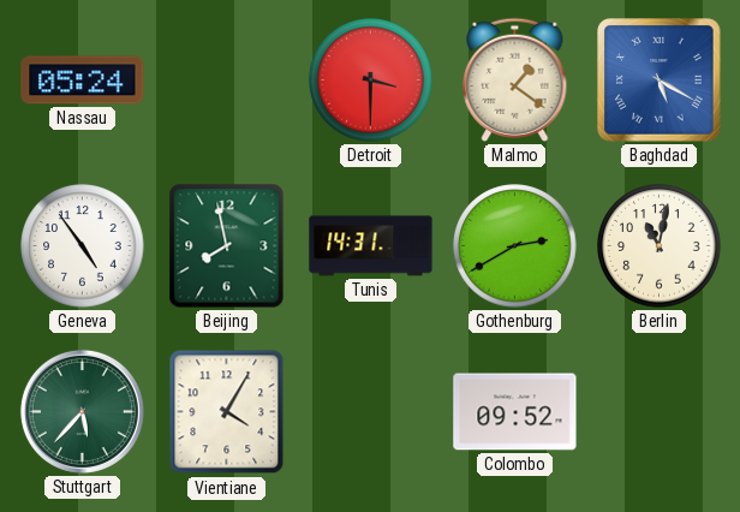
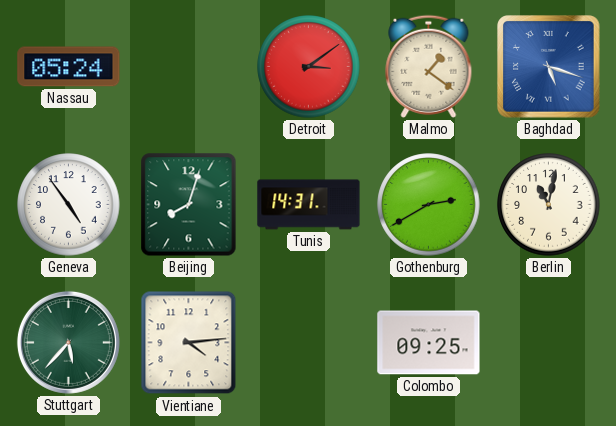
Detroit: 3:30 -> 3:09 (309, 67)
Baghdad: 5:20 -> 5:18 (549, 67)
Beijing: 7:58 -> 8:03 (189, 205)
Vientiane: 4:05 -> 4:14 (189, 343)
Colombo: 09:52 -> 09:25 (429, 343)
